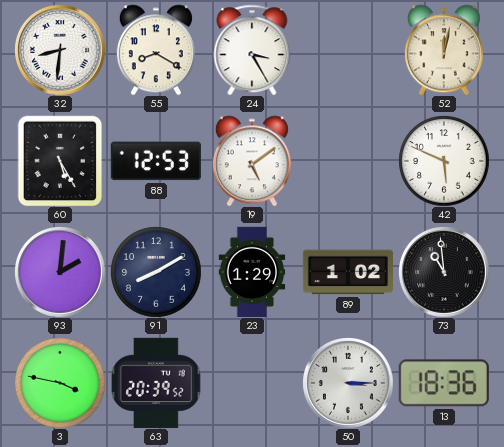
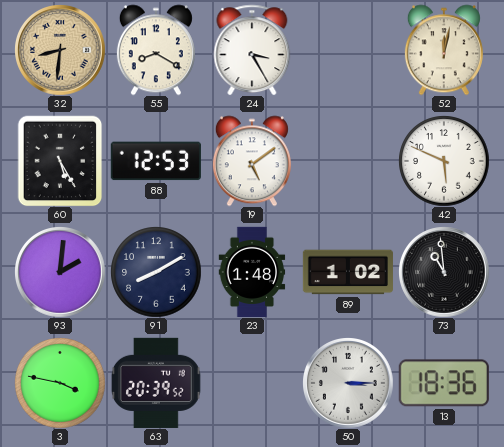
32 dial: white -> champagne (60, 50)
23: 1:29 -> 1:48 (252, 271)
